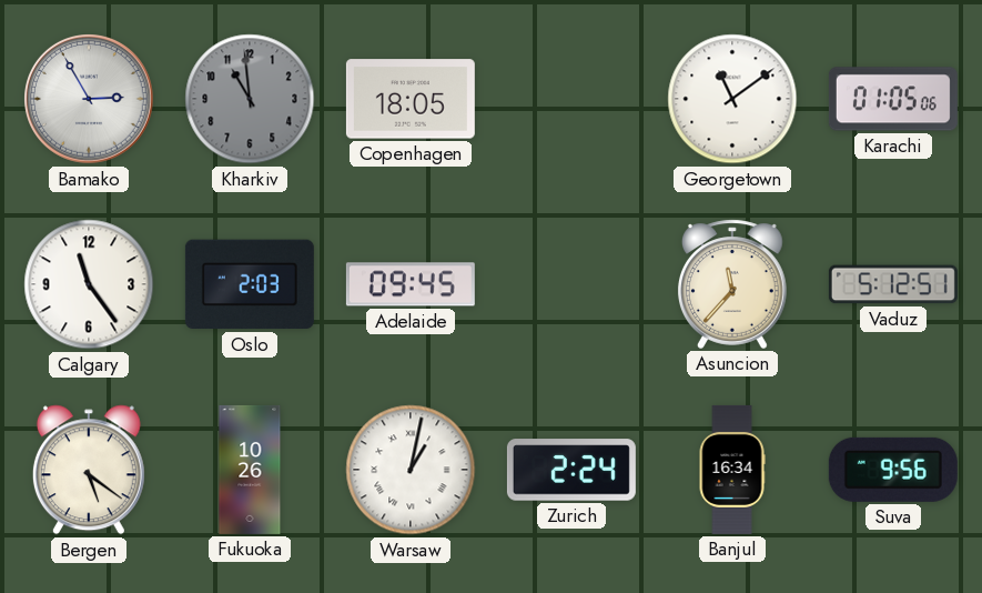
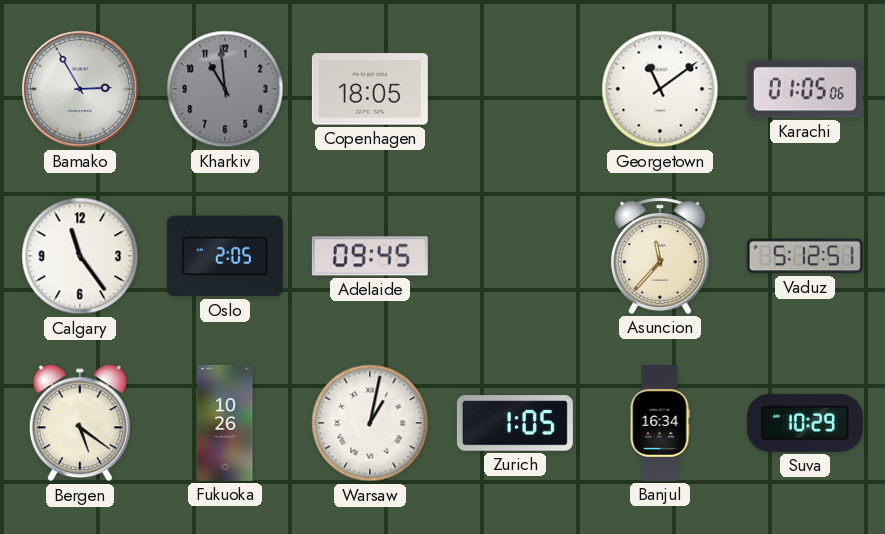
Oslo: 2:03 -> 2:05 (225, 256)
Zurich: 2:24 -> 1:05 (515, 423)
Suva: 9:56 -> 10:29 (805, 423)
